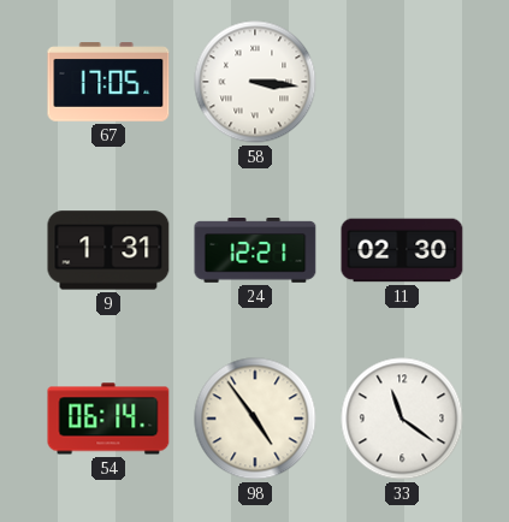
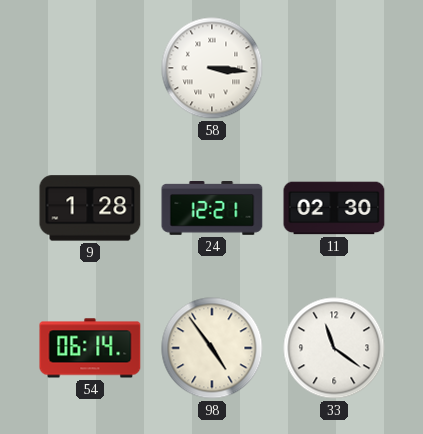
67: 17:05 -> none (108, 82)
9: 1:31 -> 1:28 (90, 208)
